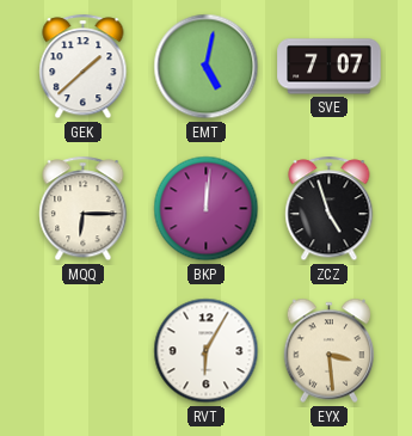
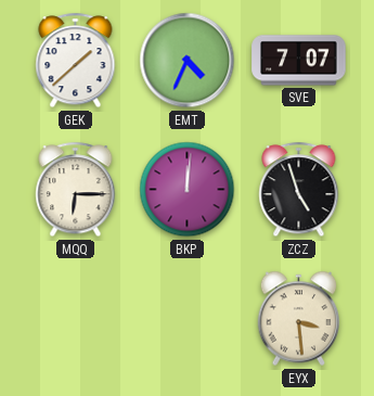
EMT: 5:02 -> 4:34 (188, 61)
RVT: 6:05 -> none (207, 351)
